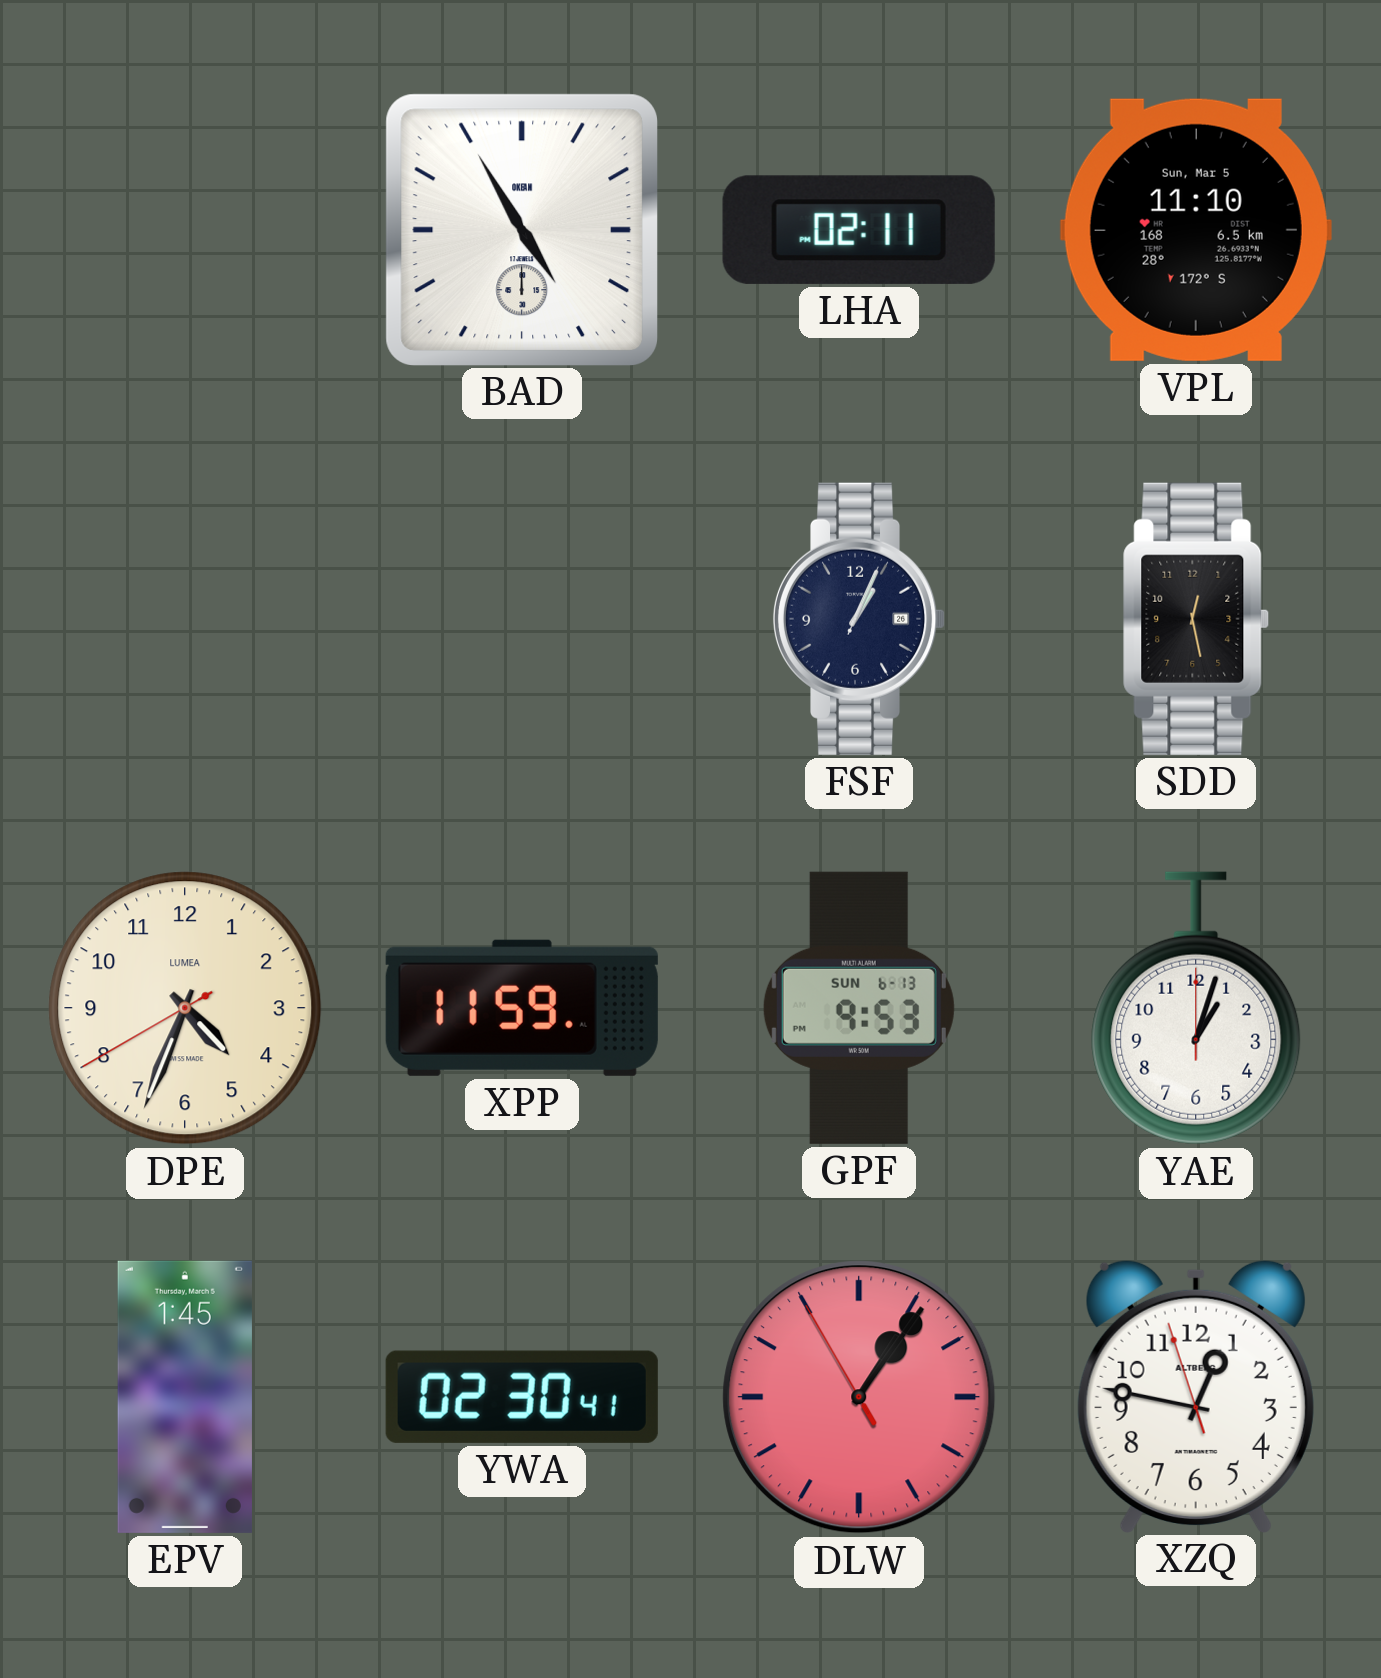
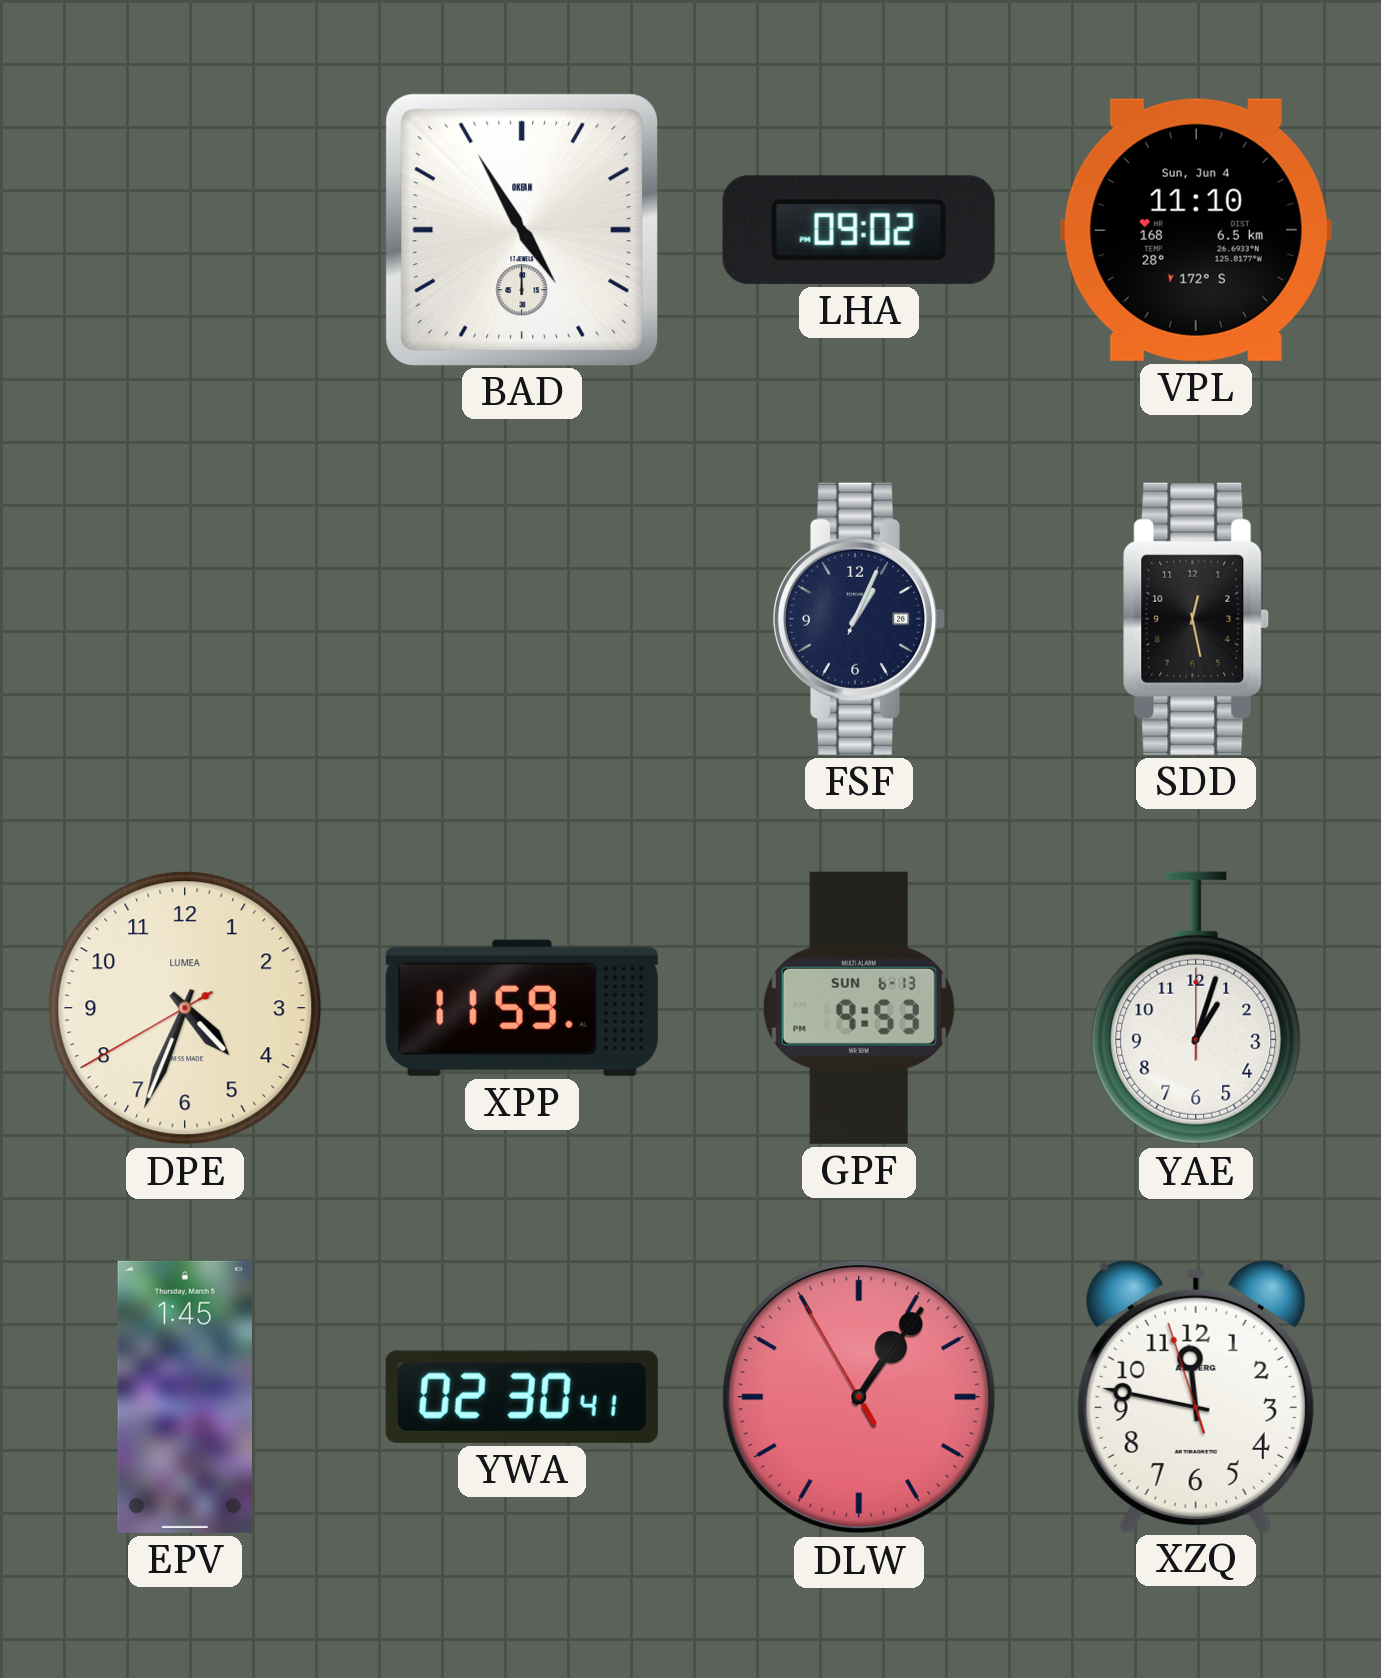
LHA: 02:11 -> 09:02 (859, 230)
VPL date: Sun, Mar 5 -> Sun, Jun 4 (1196, 230)
XZQ: 12:46 -> 11:46 (1196, 1396)
